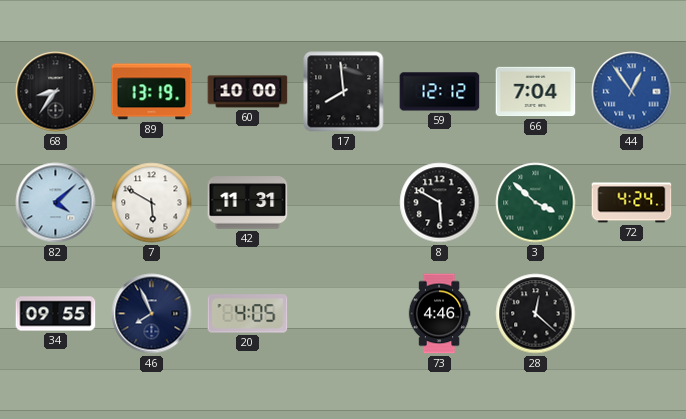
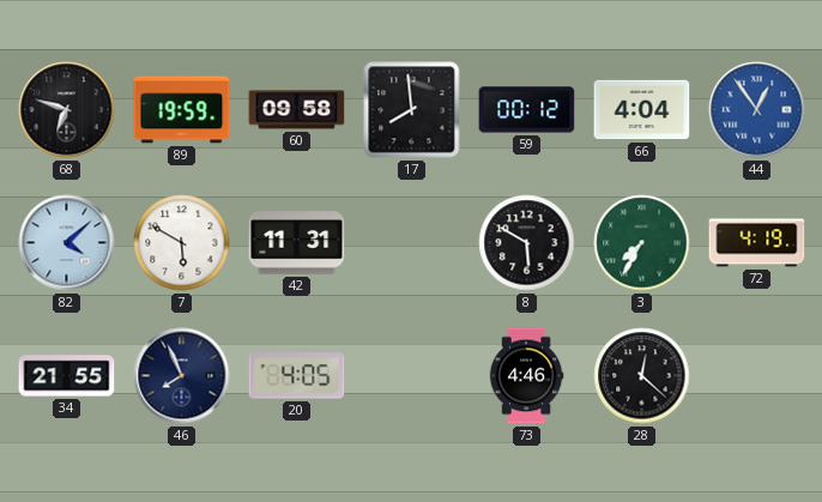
68: 8:36 -> 6:48 (67, 110)
89: 13:19 -> 19:59 (182, 110)
60: 10:00 -> 09:58 (297, 110)
59: 12:12 -> 00:12 (527, 110)
66: 7:04 -> 4:04 (642, 110)
3: 3:52 -> 7:35 (642, 243)
72: 4:24 -> 4:19 (757, 243)
34: 09:55 -> 21:55 (67, 376)
